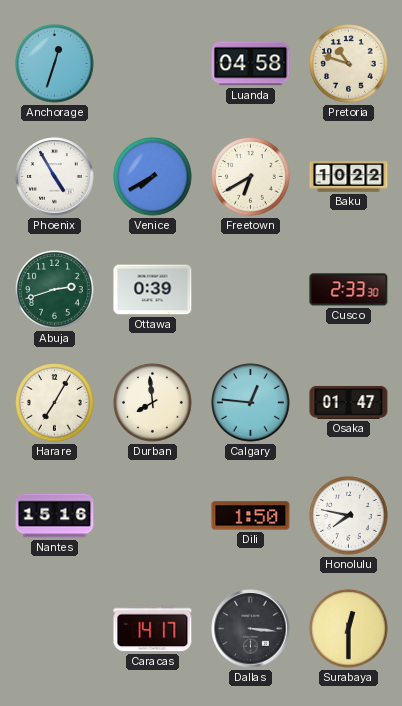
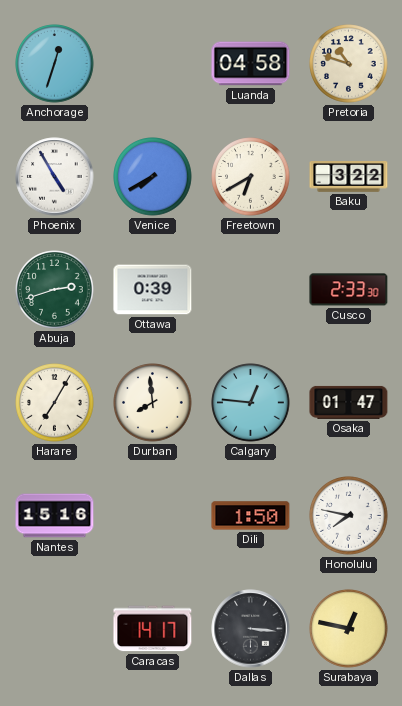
Baku: 10:22 -> 3:22 (349, 177)
Surabaya: 12:30 -> 12:47 (349, 629)
